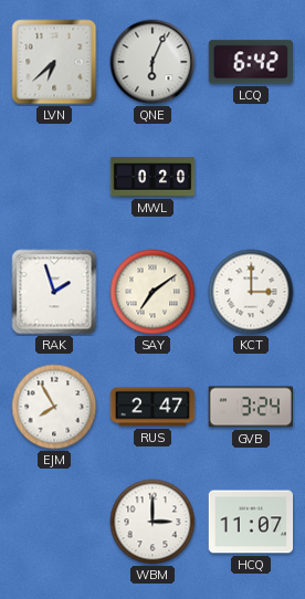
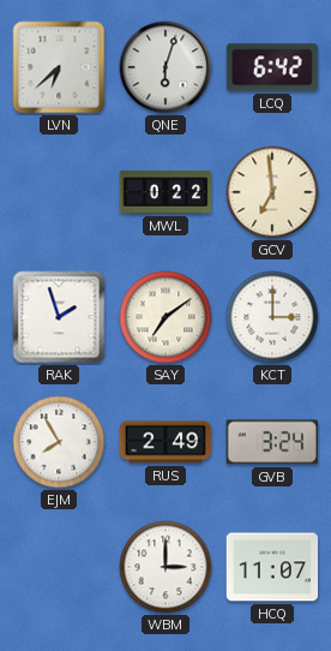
QNE: 6:04 -> 6:03 (165, 67)
MWL: 0:20 -> 0:22 (165, 192)
GCV: none -> 6:59 (272, 192)
RUS: 2:47 -> 2:49 (165, 442)
